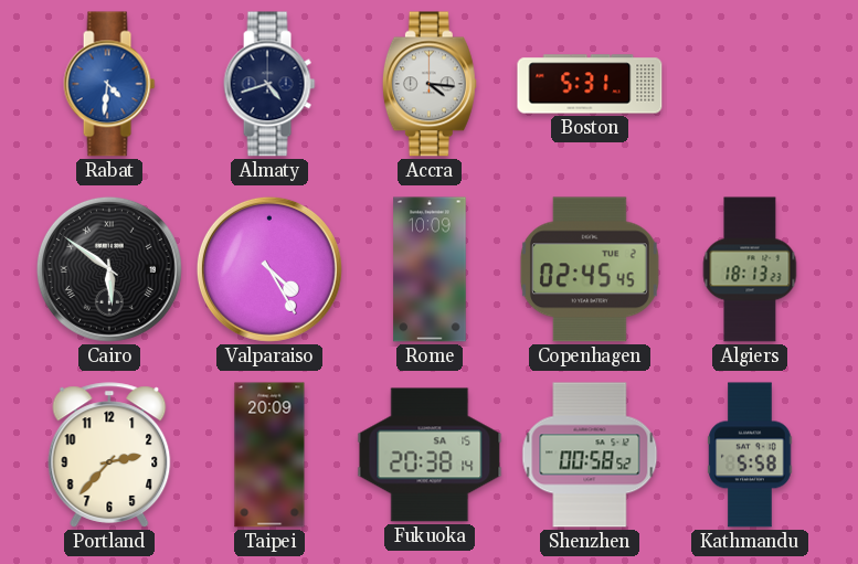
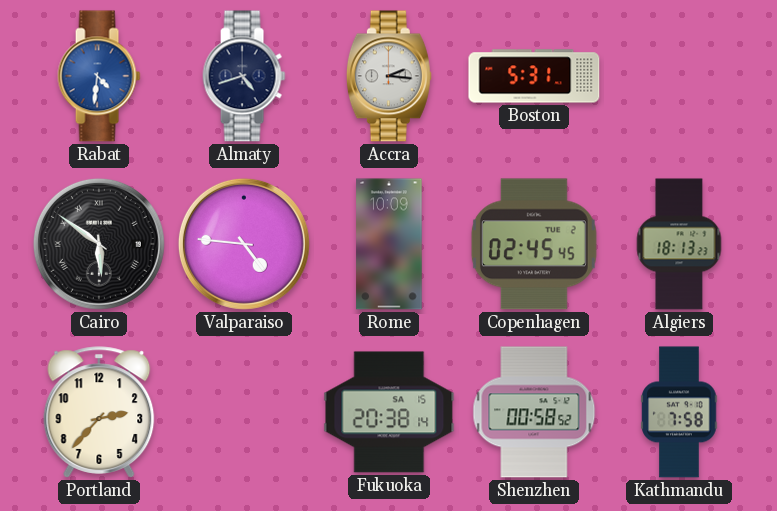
Accra: 4:16 -> 2:16 (389, 76)
Valparaiso: 4:25 -> 4:46 (244, 244)
Taipei: 20:09 -> none (269, 455)
Kathmandu: 5:58 -> 7:58 (679, 412)
